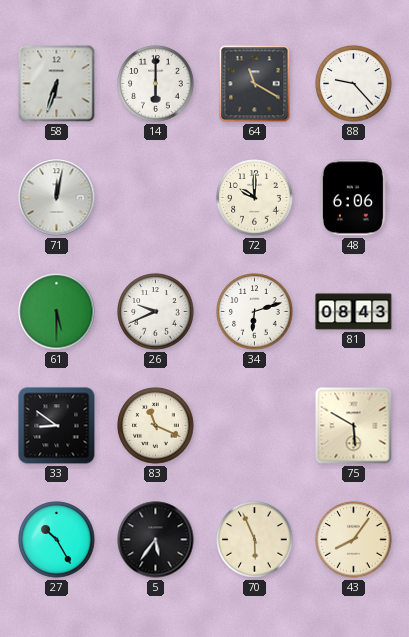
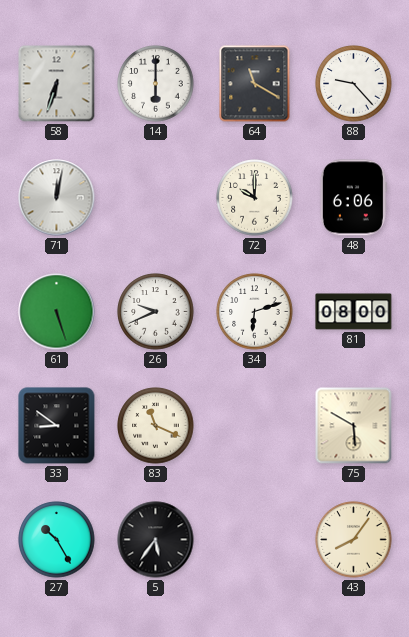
61: 5:30 -> 5:27 (57, 312)
81: 08:43 -> 08:00 (354, 312)
70: 5:56 -> none (255, 540)
